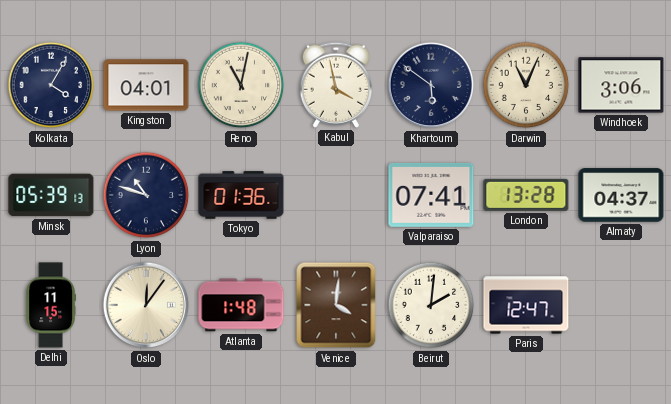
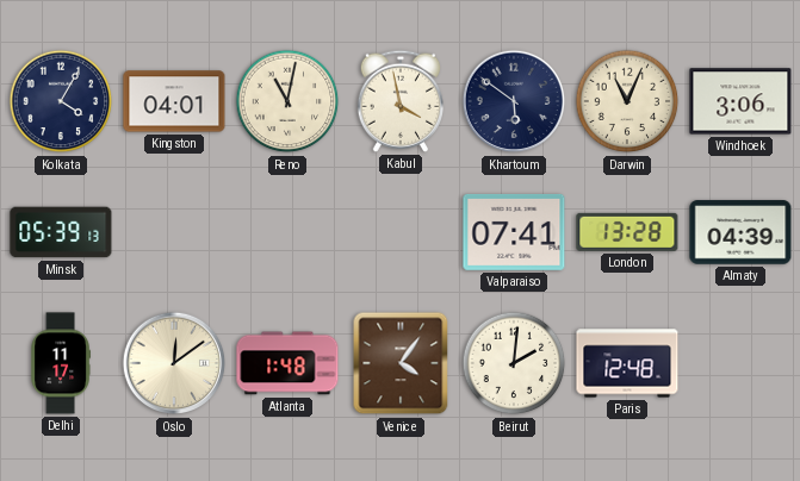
Lyon: 10:48 -> none (146, 195)
Tokyo: 01:36 -> none (241, 195)
Almaty: 04:37 -> 04:39 (740, 232)
Delhi: 11:15 -> 11:17 (61, 363)
Oslo: 12:06 -> 12:09 (174, 363)
Venice: 4:01 -> 4:06 (401, 363)
Paris: 12:47 -> 12:48 (627, 363)
